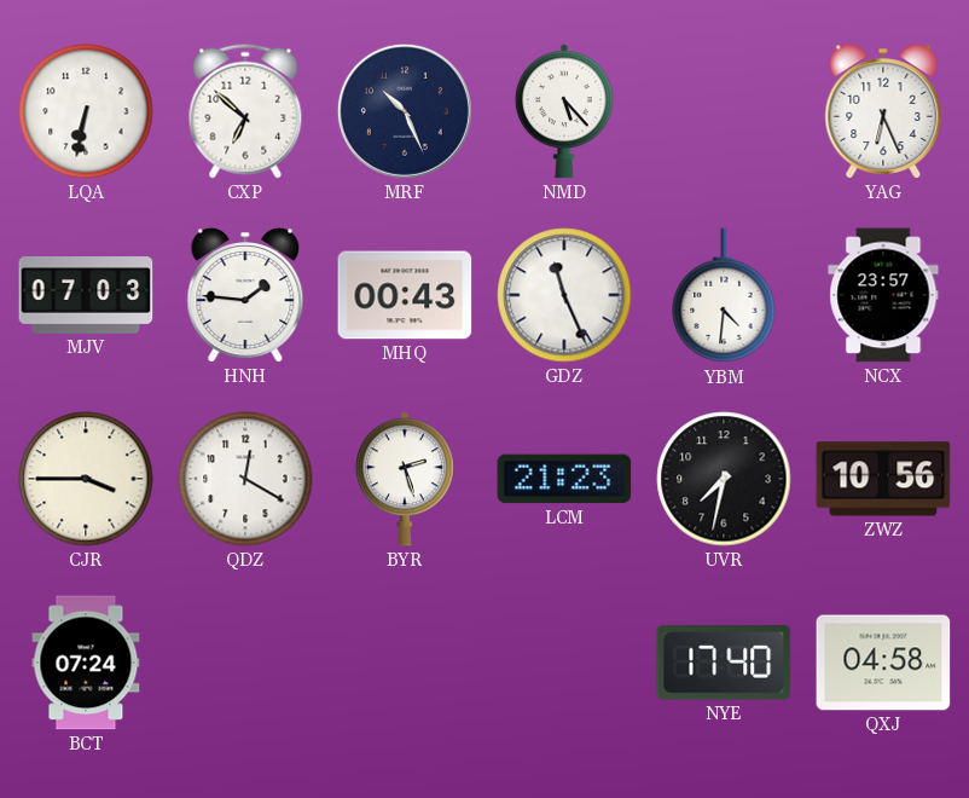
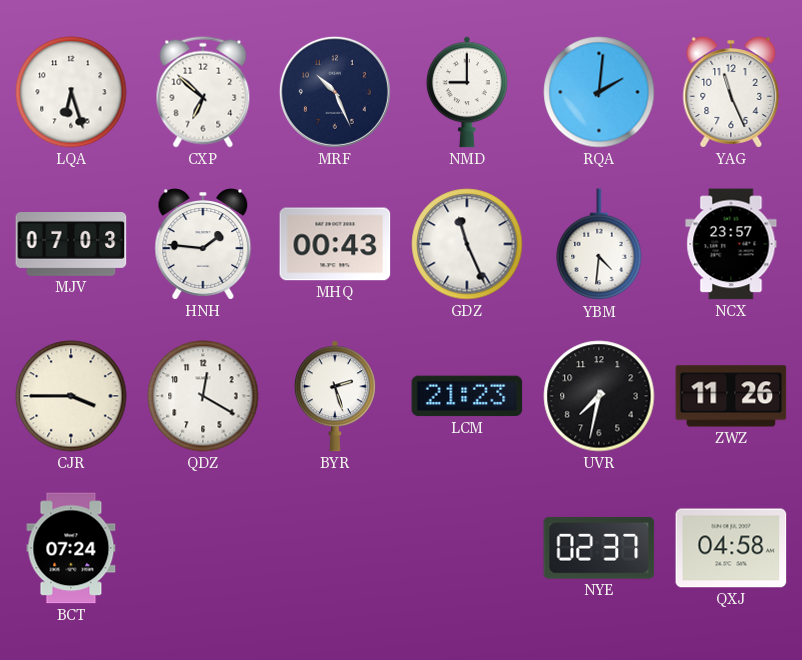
LQA: 6:32 -> 6:27 (71, 92)
NMD: 5:23 -> 9:00 (467, 92)
RQA: none -> 2:01 (599, 92)
YAG: 6:26 -> 11:26 (731, 92)
ZWZ: 10:56 -> 11:26 (731, 396)
NYE: 17:40 -> 02:37 (599, 548)
